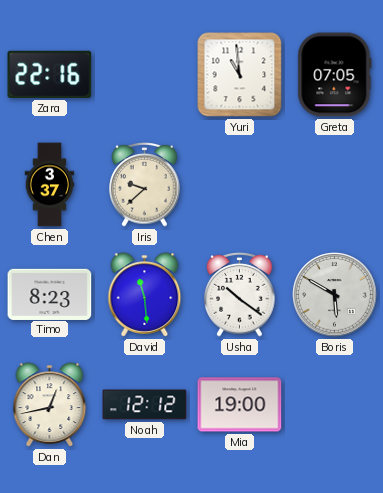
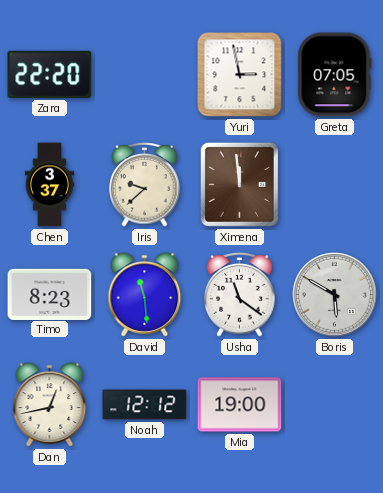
Zara: 22:16 -> 22:20 (50, 74)
Yuri: 10:59 -> 2:58 (240, 75)
Ximena: none -> 11:59 (239, 184)
Usha: 10:21 -> 11:21 (240, 295)
